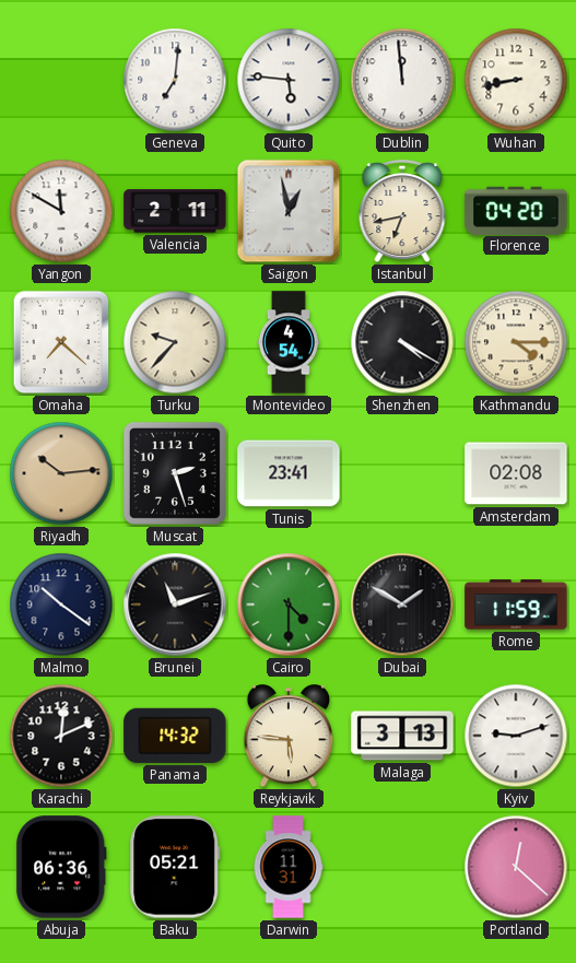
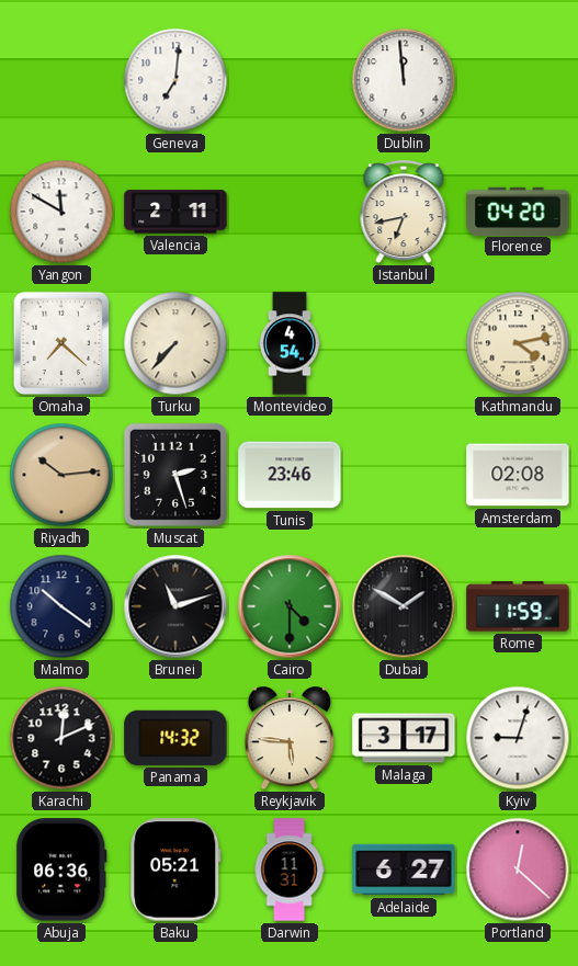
Quito: 5:46 -> none (289, 80)
Wuhan: 8:43 -> none (516, 80)
Saigon: 12:58 -> none (289, 211)
Turku: 9:37 -> 7:37 (175, 343)
Shenzhen: 4:20 -> none (402, 342)
Kathmandu: 4:15 -> 4:13 (518, 343)
Tunis: 23:41 -> 23:46 (290, 475)
Malaga: 3:13 -> 3:17 (404, 738)
Kyiv: 9:12 -> 9:03 (518, 738)
Adelaide: none -> 6:27 (404, 870)
